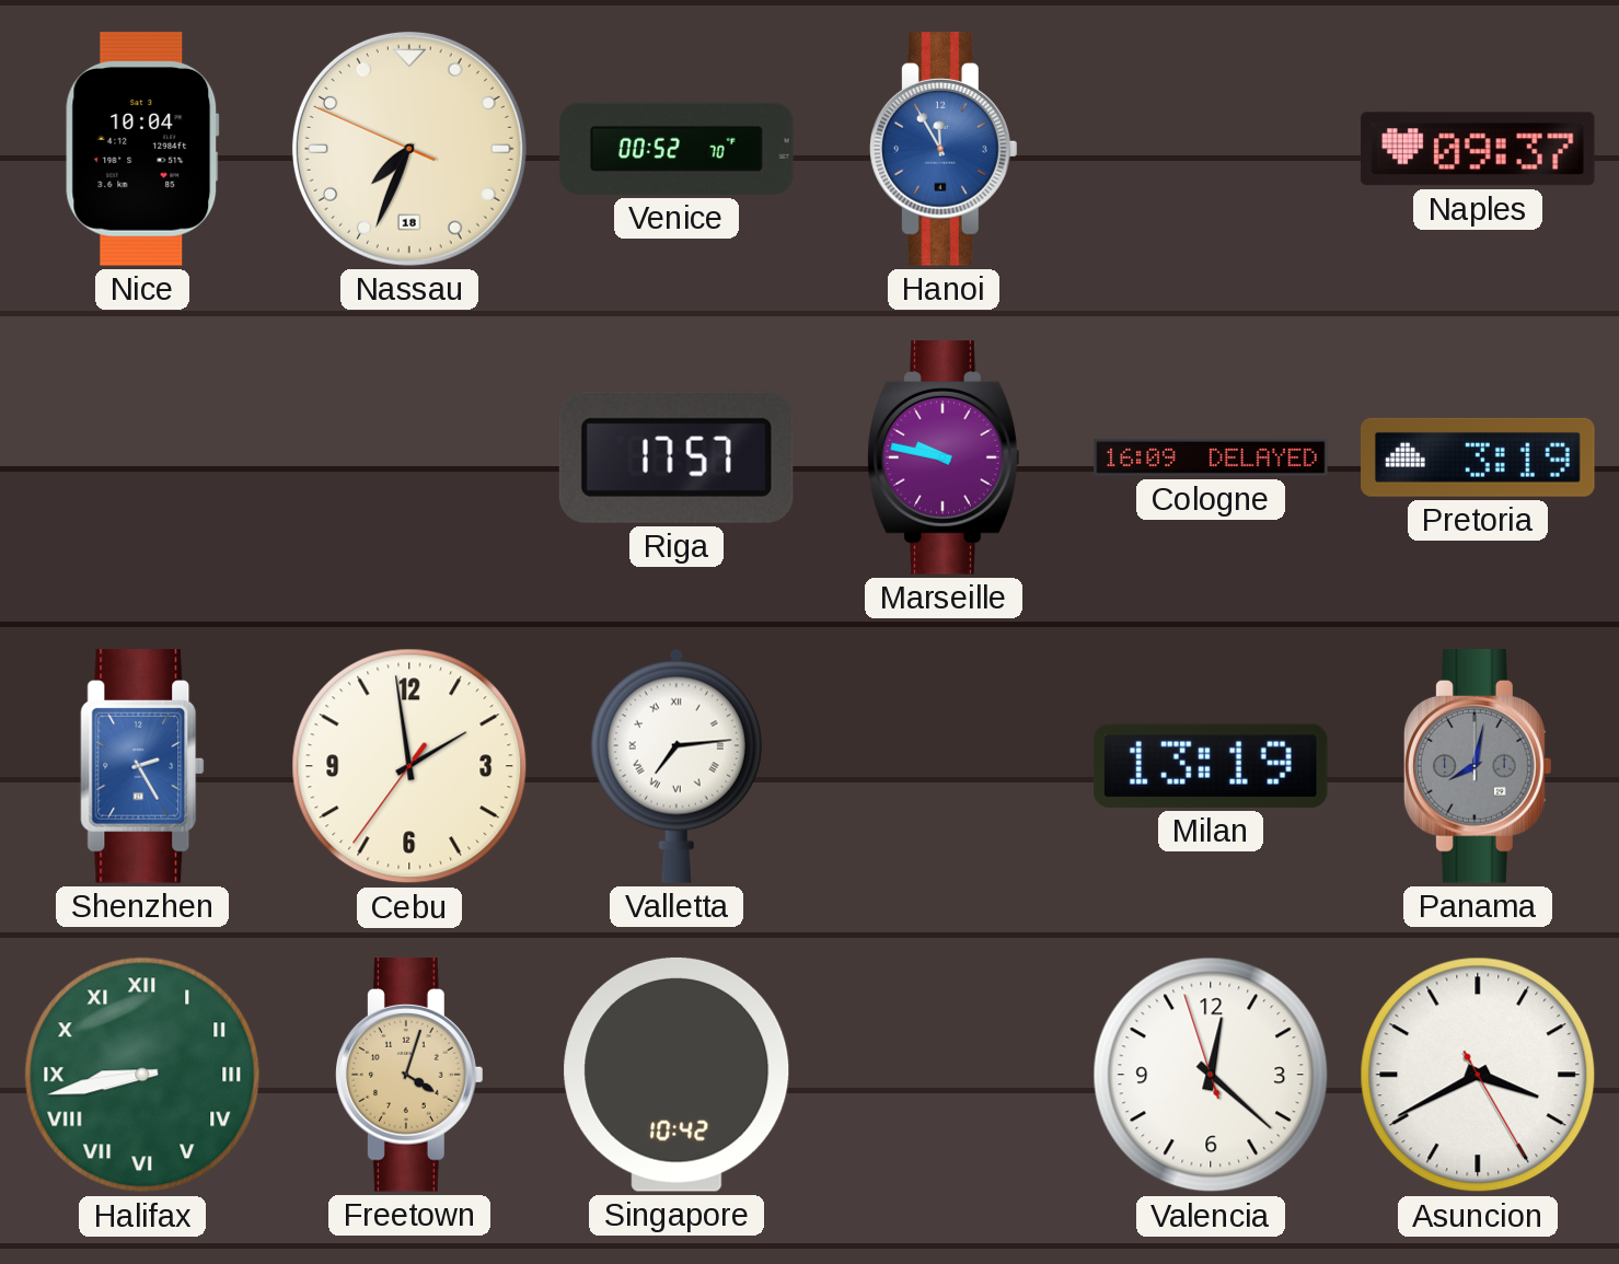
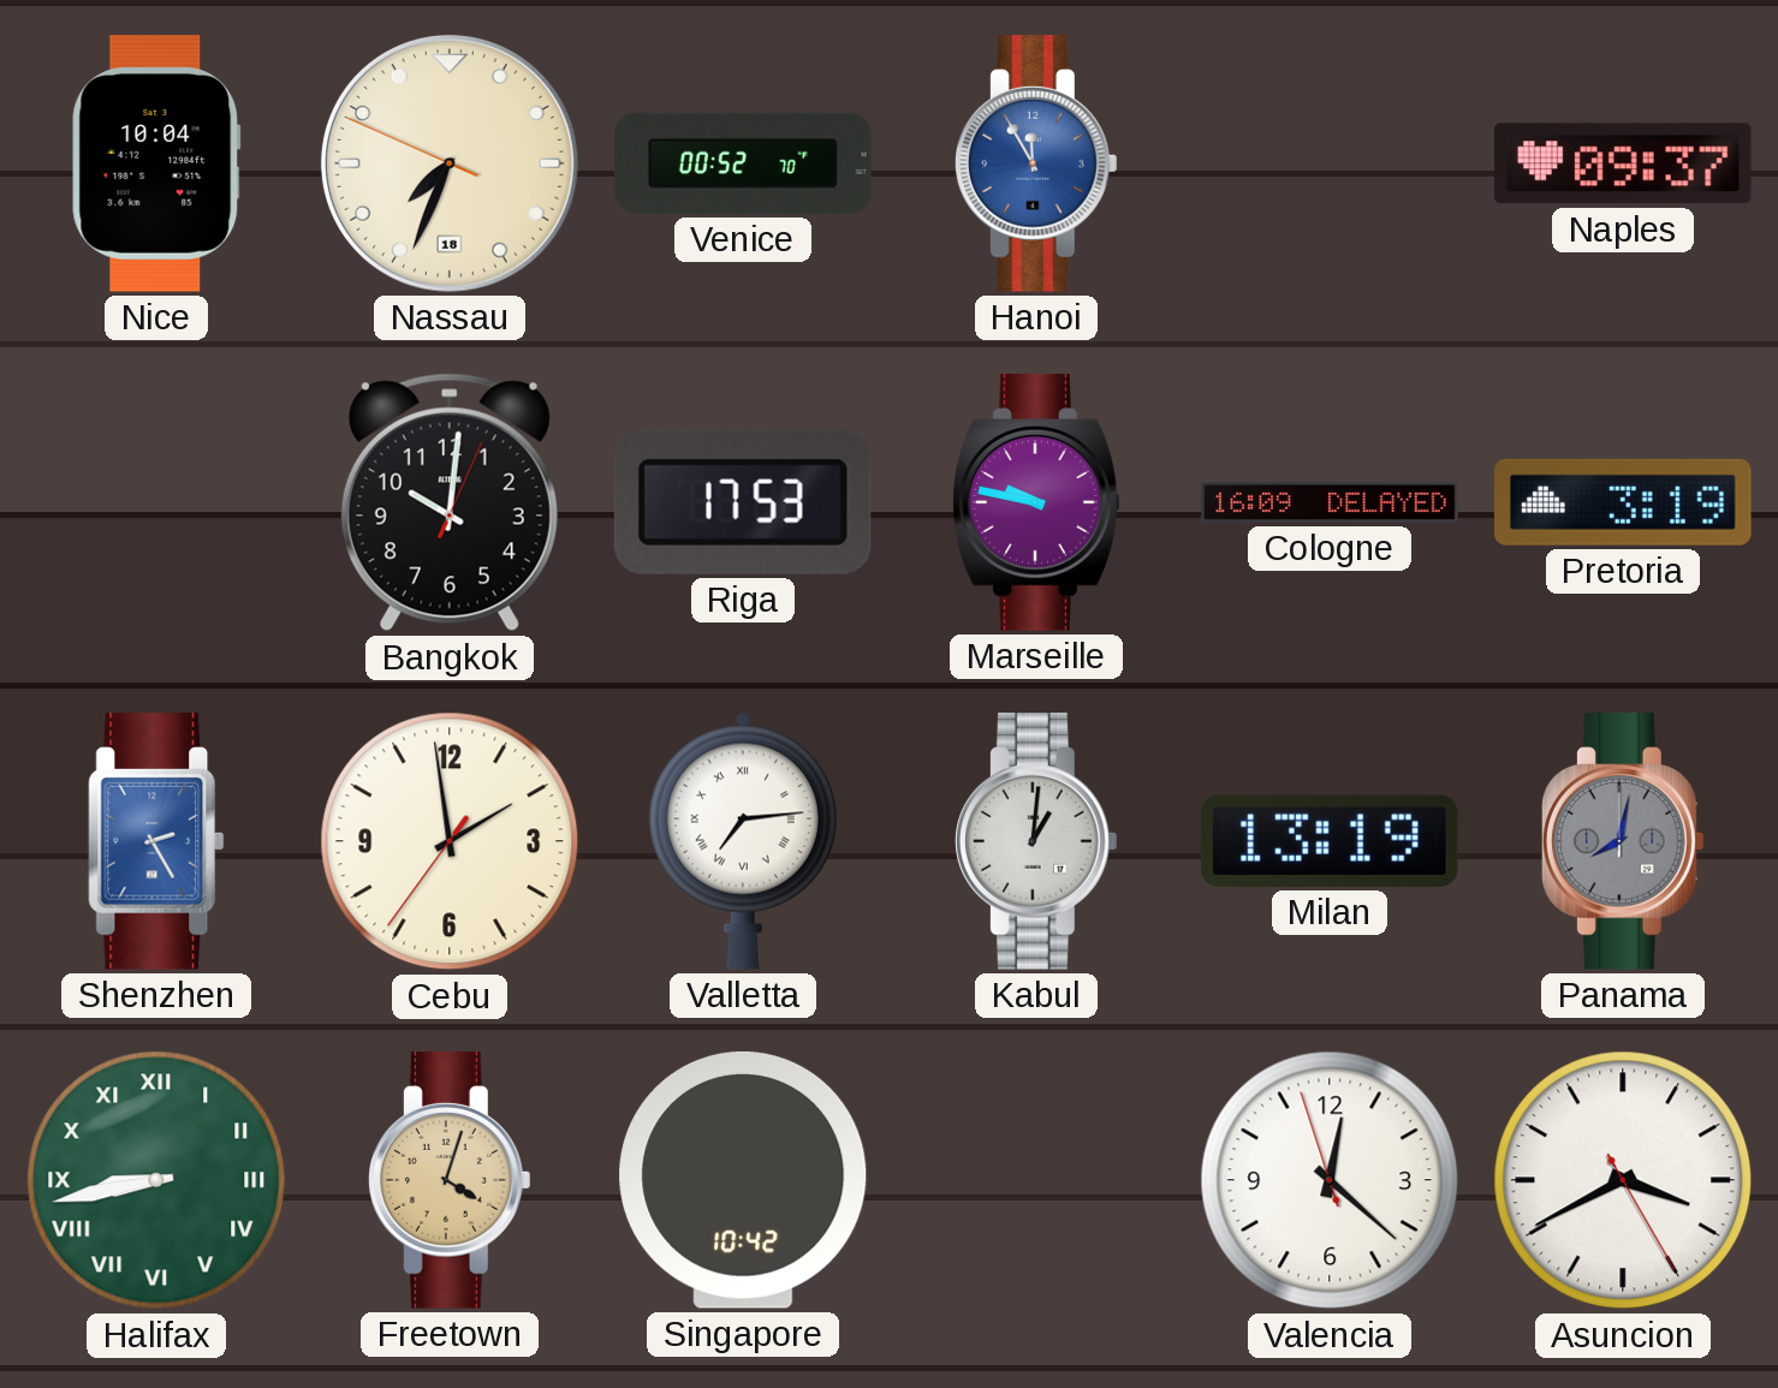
Bangkok: none -> 10:01 (450, 502)
Riga: 17:57 -> 17:53 (743, 502)
Kabul: none -> 1:01 (1037, 841)
